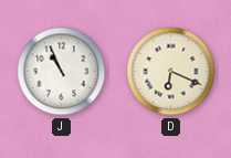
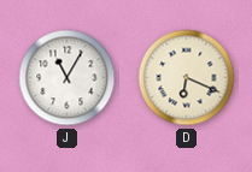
J: 10:56 -> 11:05 (68, 78)
